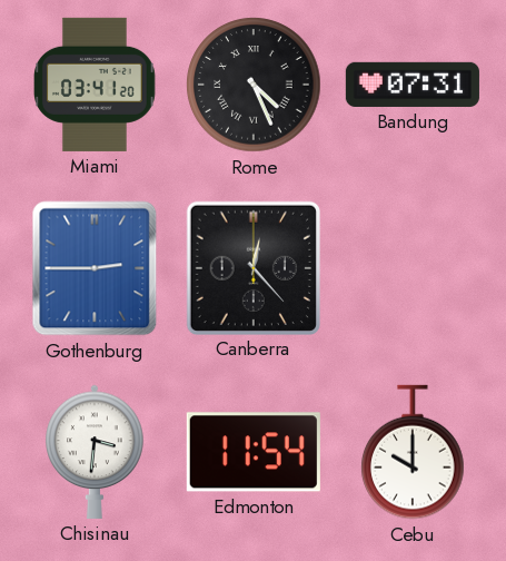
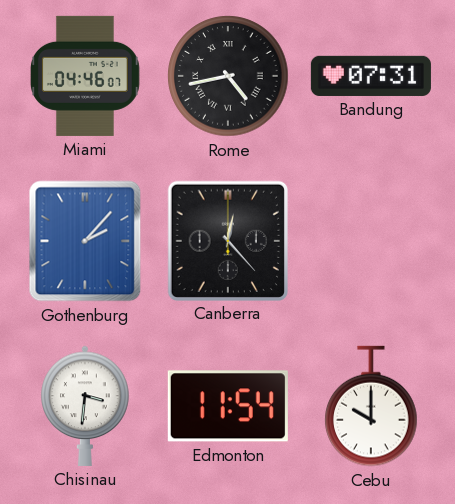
Miami: 03:41 -> 04:46 (86, 76)
Rome: 4:26 -> 4:43 (228, 76)
Gothenburg: 2:45 -> 2:07 (85, 241)
